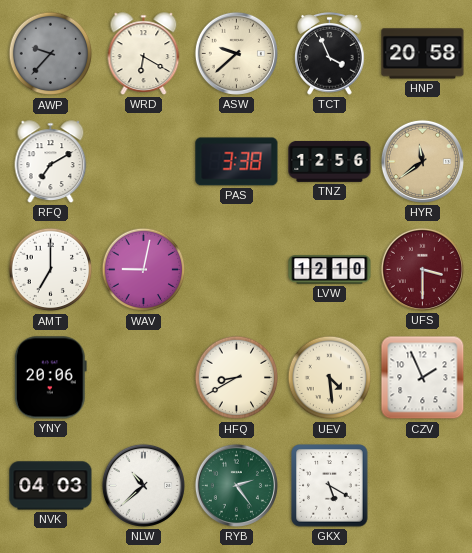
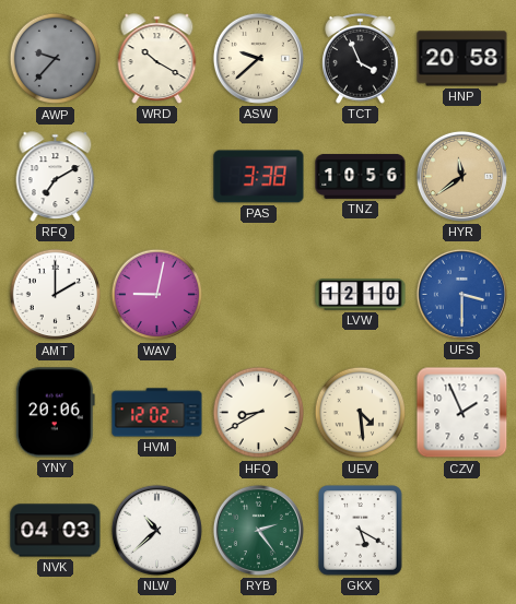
WRD: 6:20 -> 10:20 (157, 59)
TNZ: 12:56 -> 10:56 (361, 176)
AMT: 7:00 -> 2:00 (56, 295)
UFS dial: burgundy -> blue (461, 294)
HVM: none -> 12:02 (157, 413)
